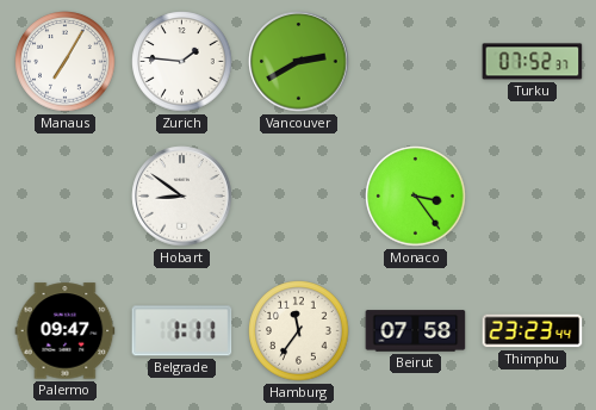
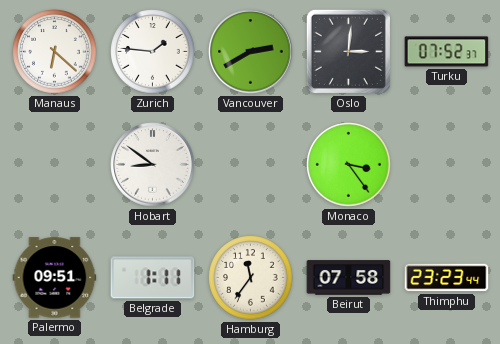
Manaus: 7:05 -> 6:22 (55, 52)
Oslo: none -> 3:01 (348, 51)
Palermo: 09:47 -> 09:51 (55, 278)
